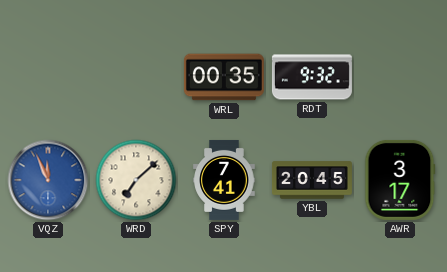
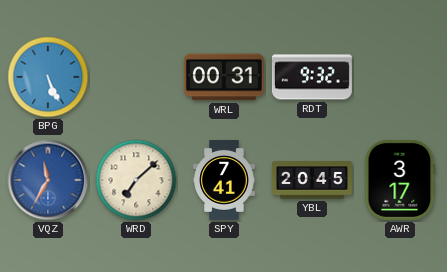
BPG: none -> 5:26 (48, 77)
WRL: 00:35 -> 00:31 (224, 77)
VQZ: 11:56 -> 11:35 (48, 180)
